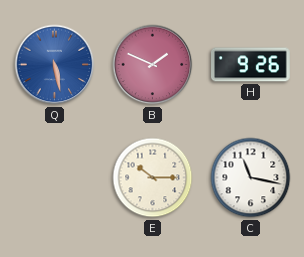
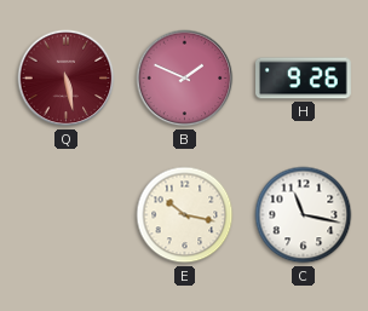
Q dial: blue -> burgundy (67, 79)
E: 10:15 -> 10:17 (185, 215)
